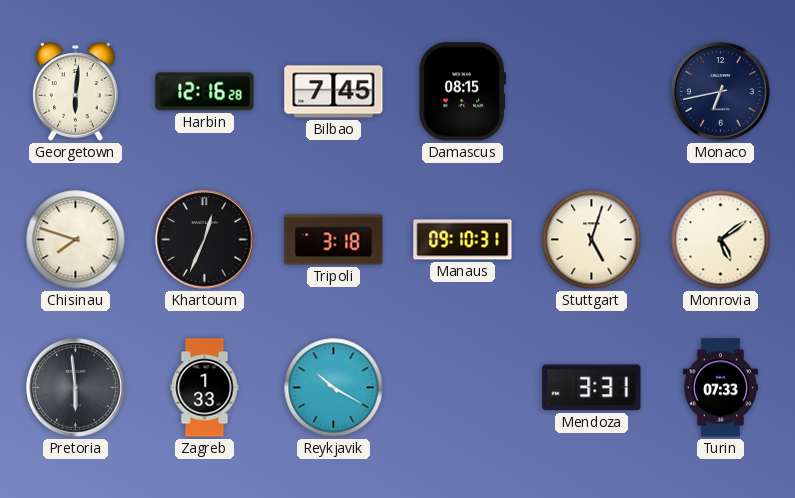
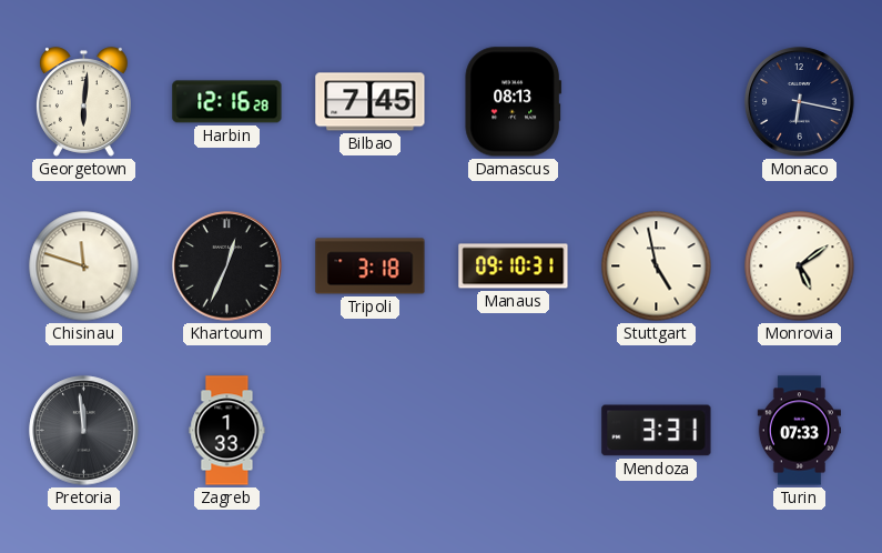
Damascus: 08:15 -> 08:13 (514, 102)
Monaco: 6:43 -> 6:17 (800, 102)
Chisinau: 7:48 -> 11:48 (84, 267)
Stuttgart: 5:03 -> 4:58 (657, 267)
Pretoria: 5:59 -> 11:59 (84, 431)
Reykjavik: 10:20 -> none (334, 388)
